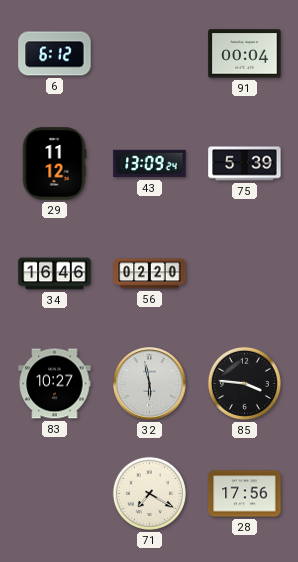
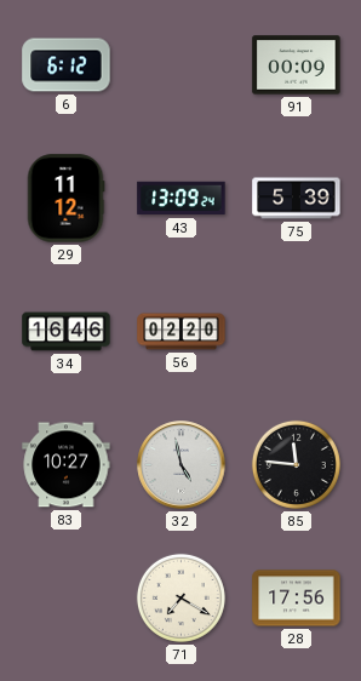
91: 00:04 -> 00:09 (297, 65)
32: 5:58 -> 4:58 (182, 465)
85: 3:46 -> 11:46 (296, 464)
